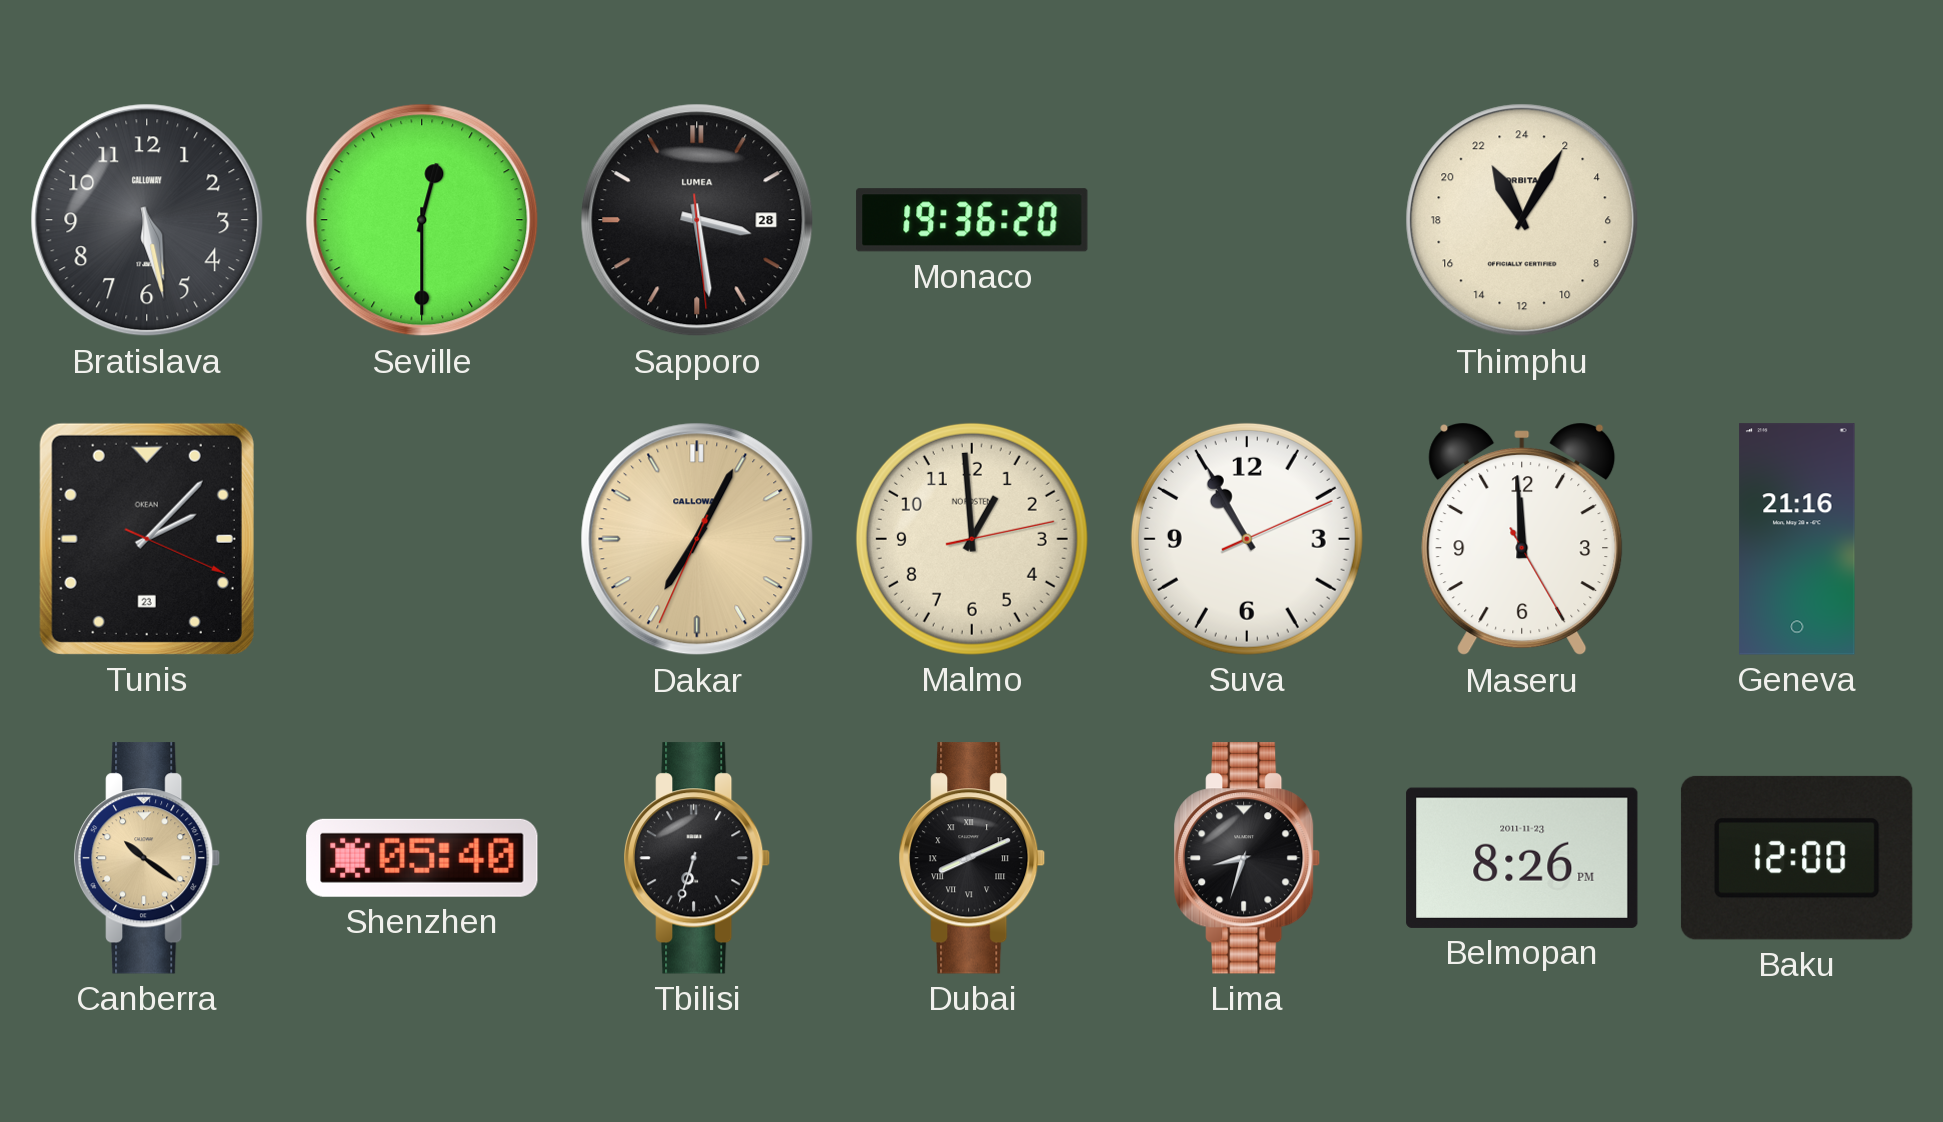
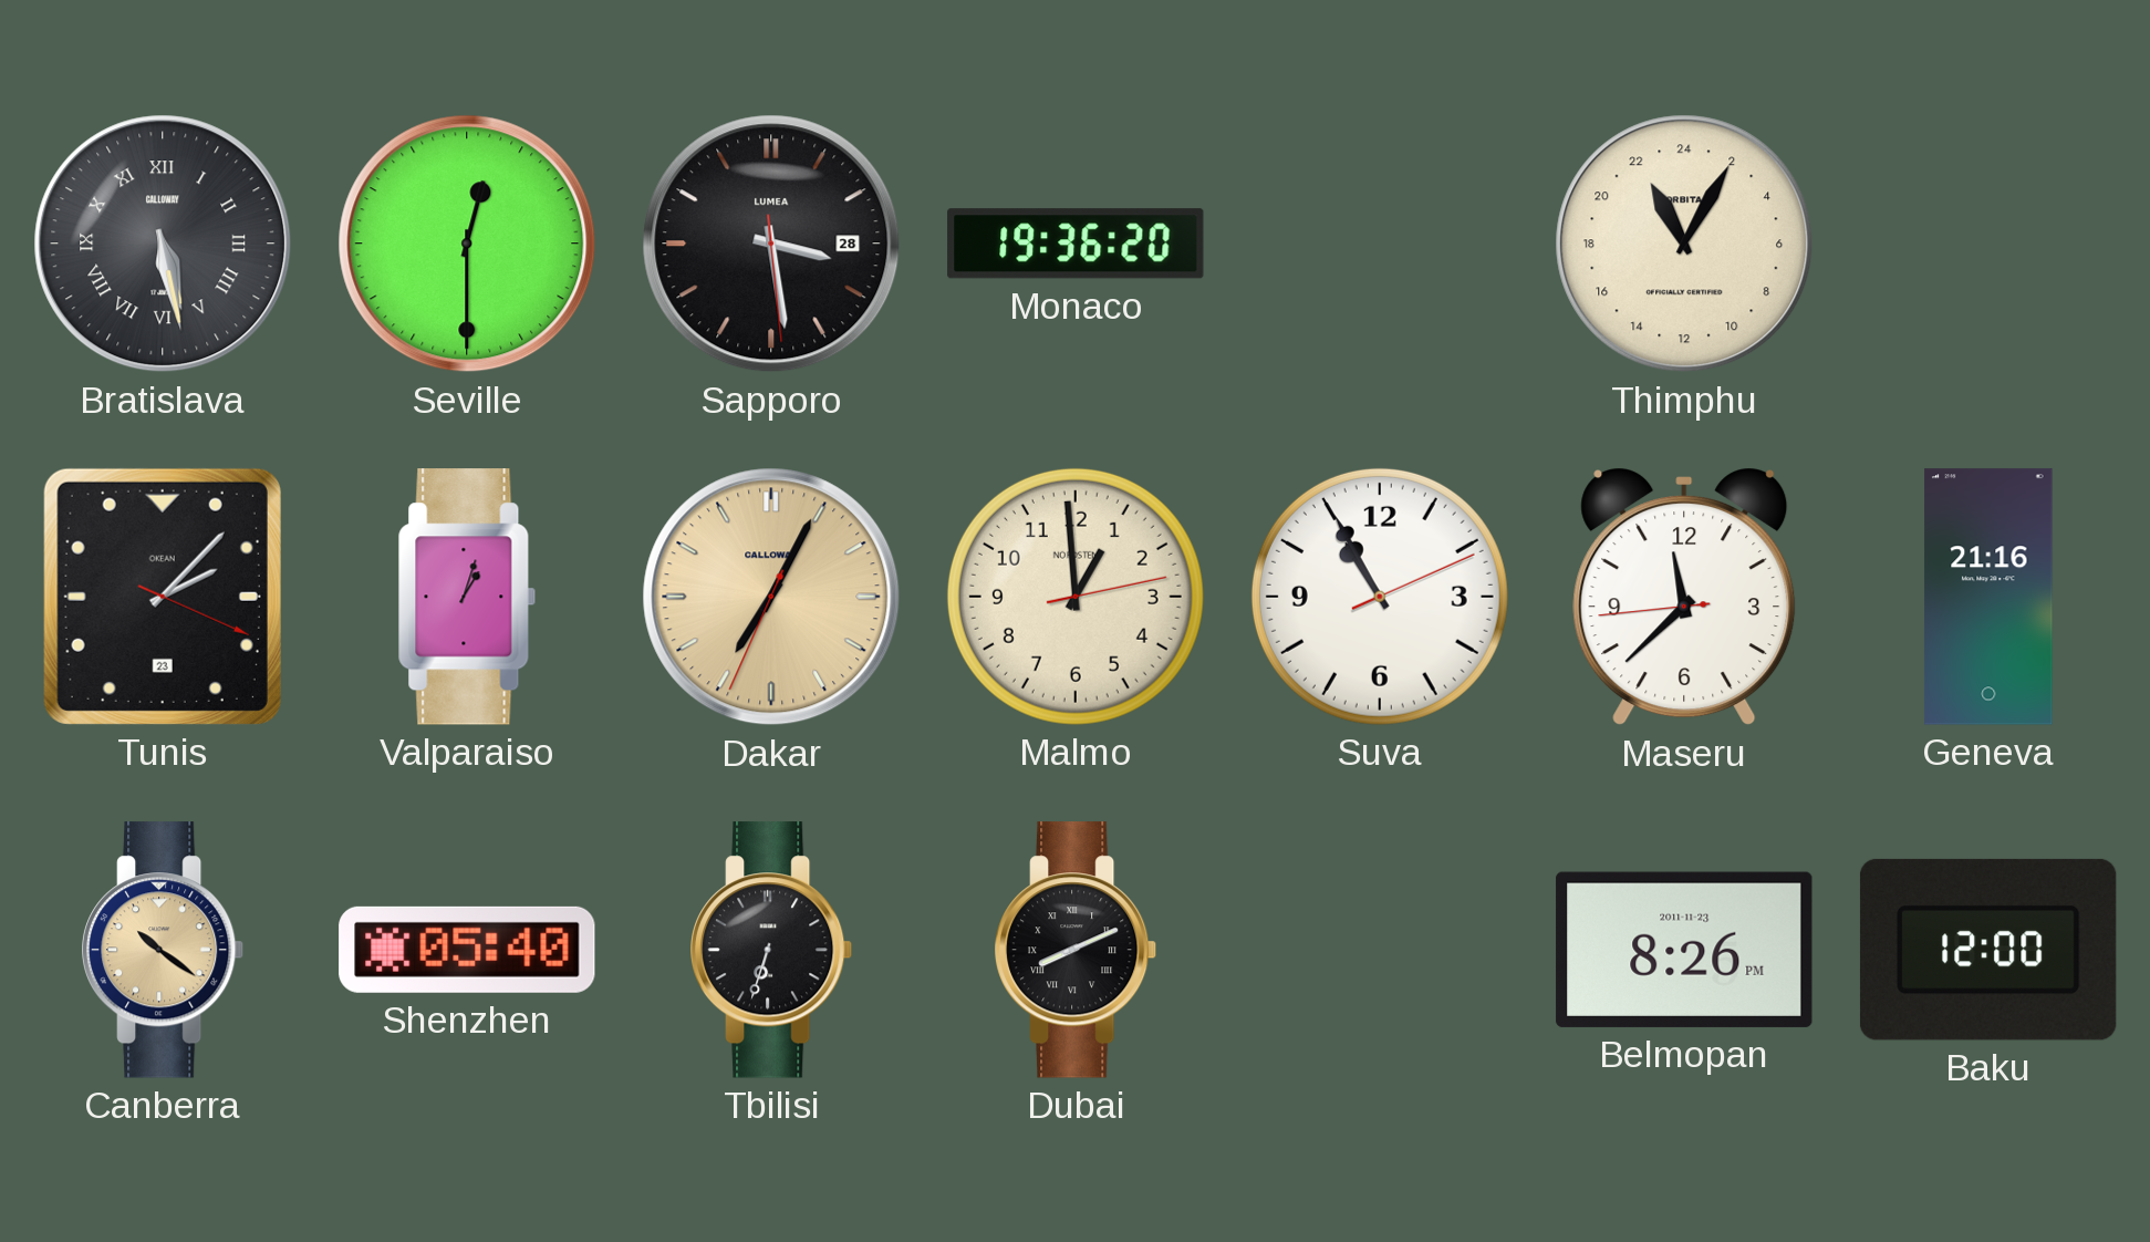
Bratislava numerals: Arabic -> Roman (163, 244)
Valparaiso: none -> 1:03 (467, 597)
Maseru: 11:59 -> 11:37 (1684, 597)
Lima: 8:33 -> none (1248, 858)
